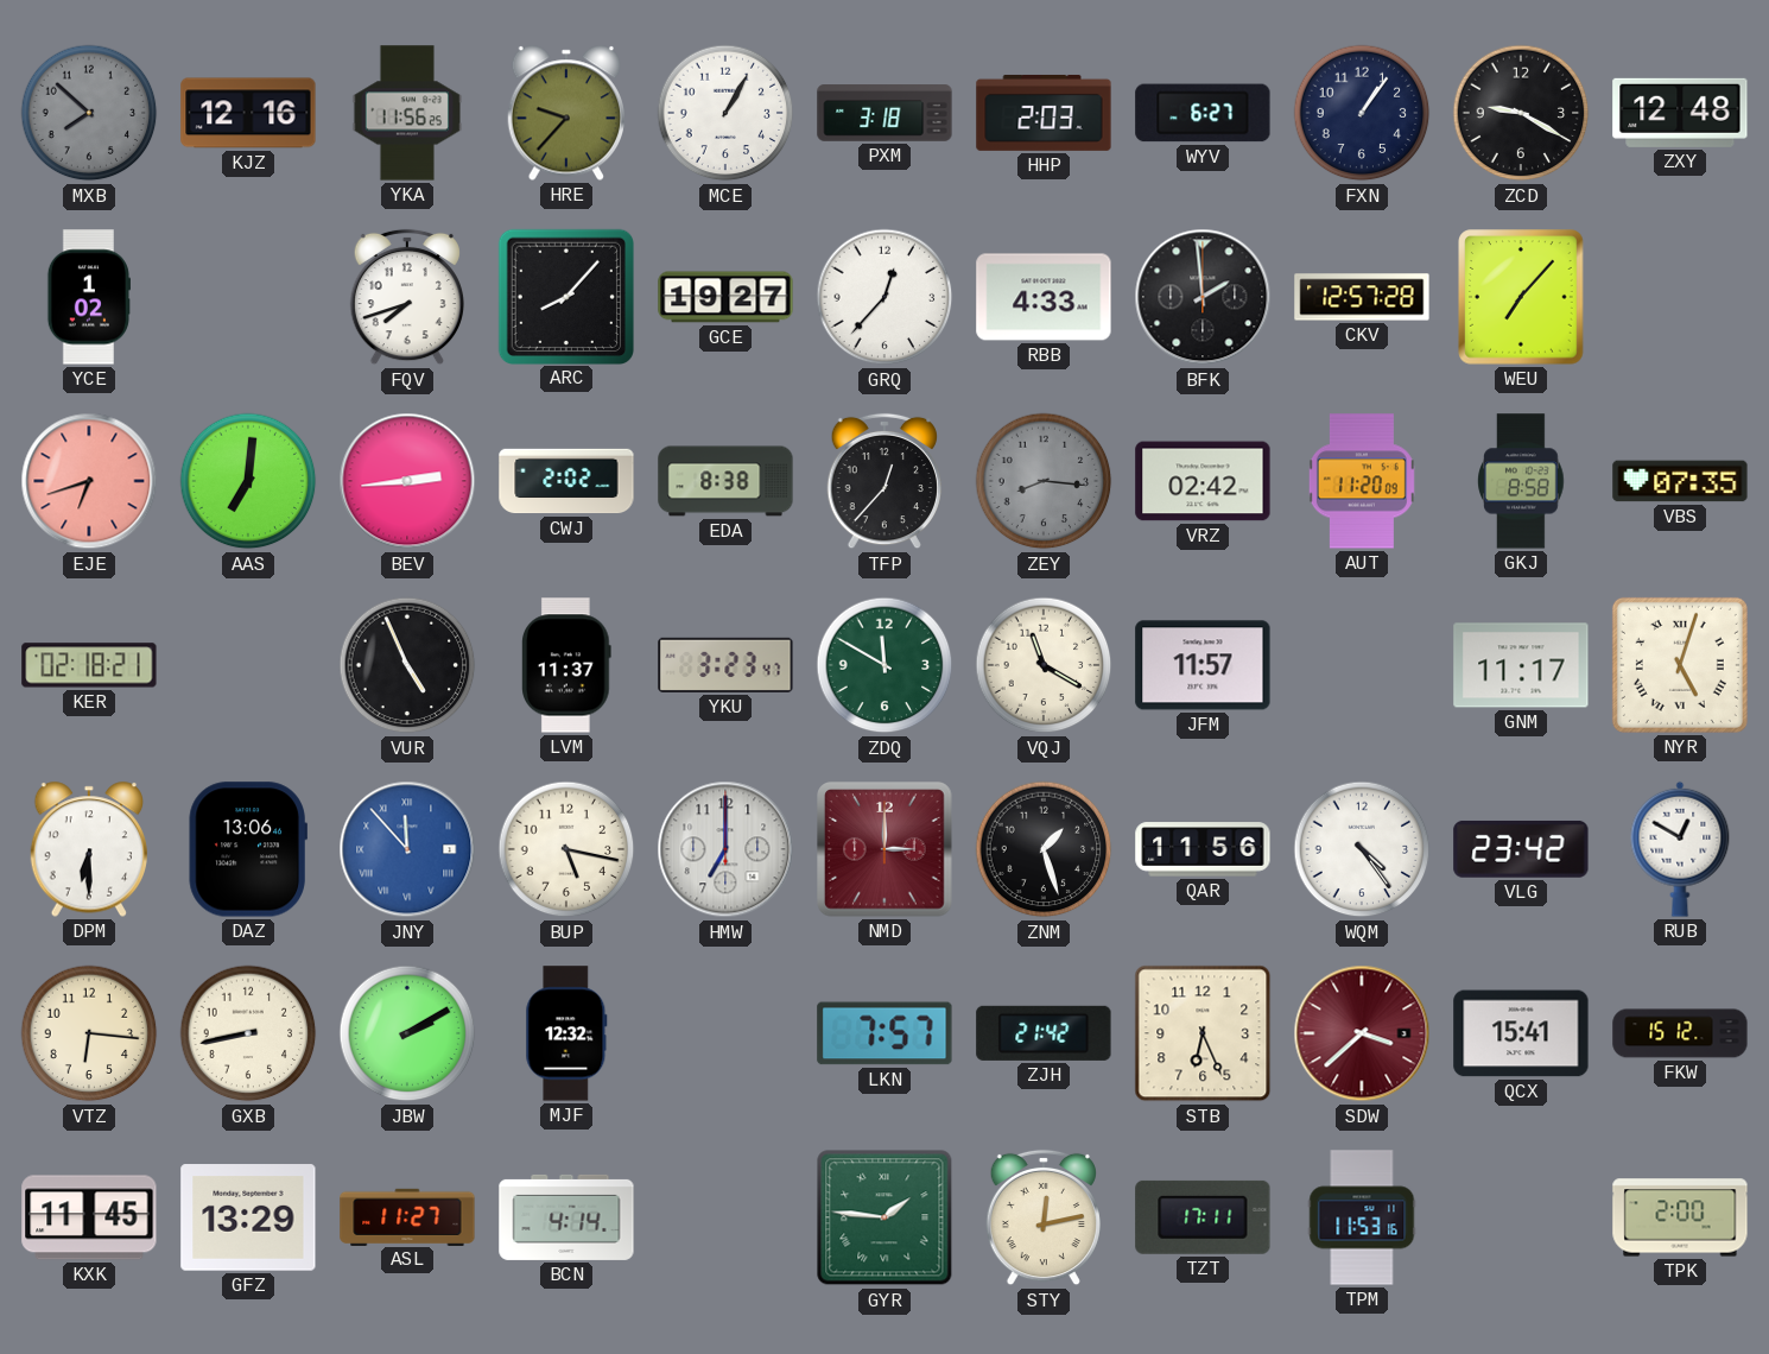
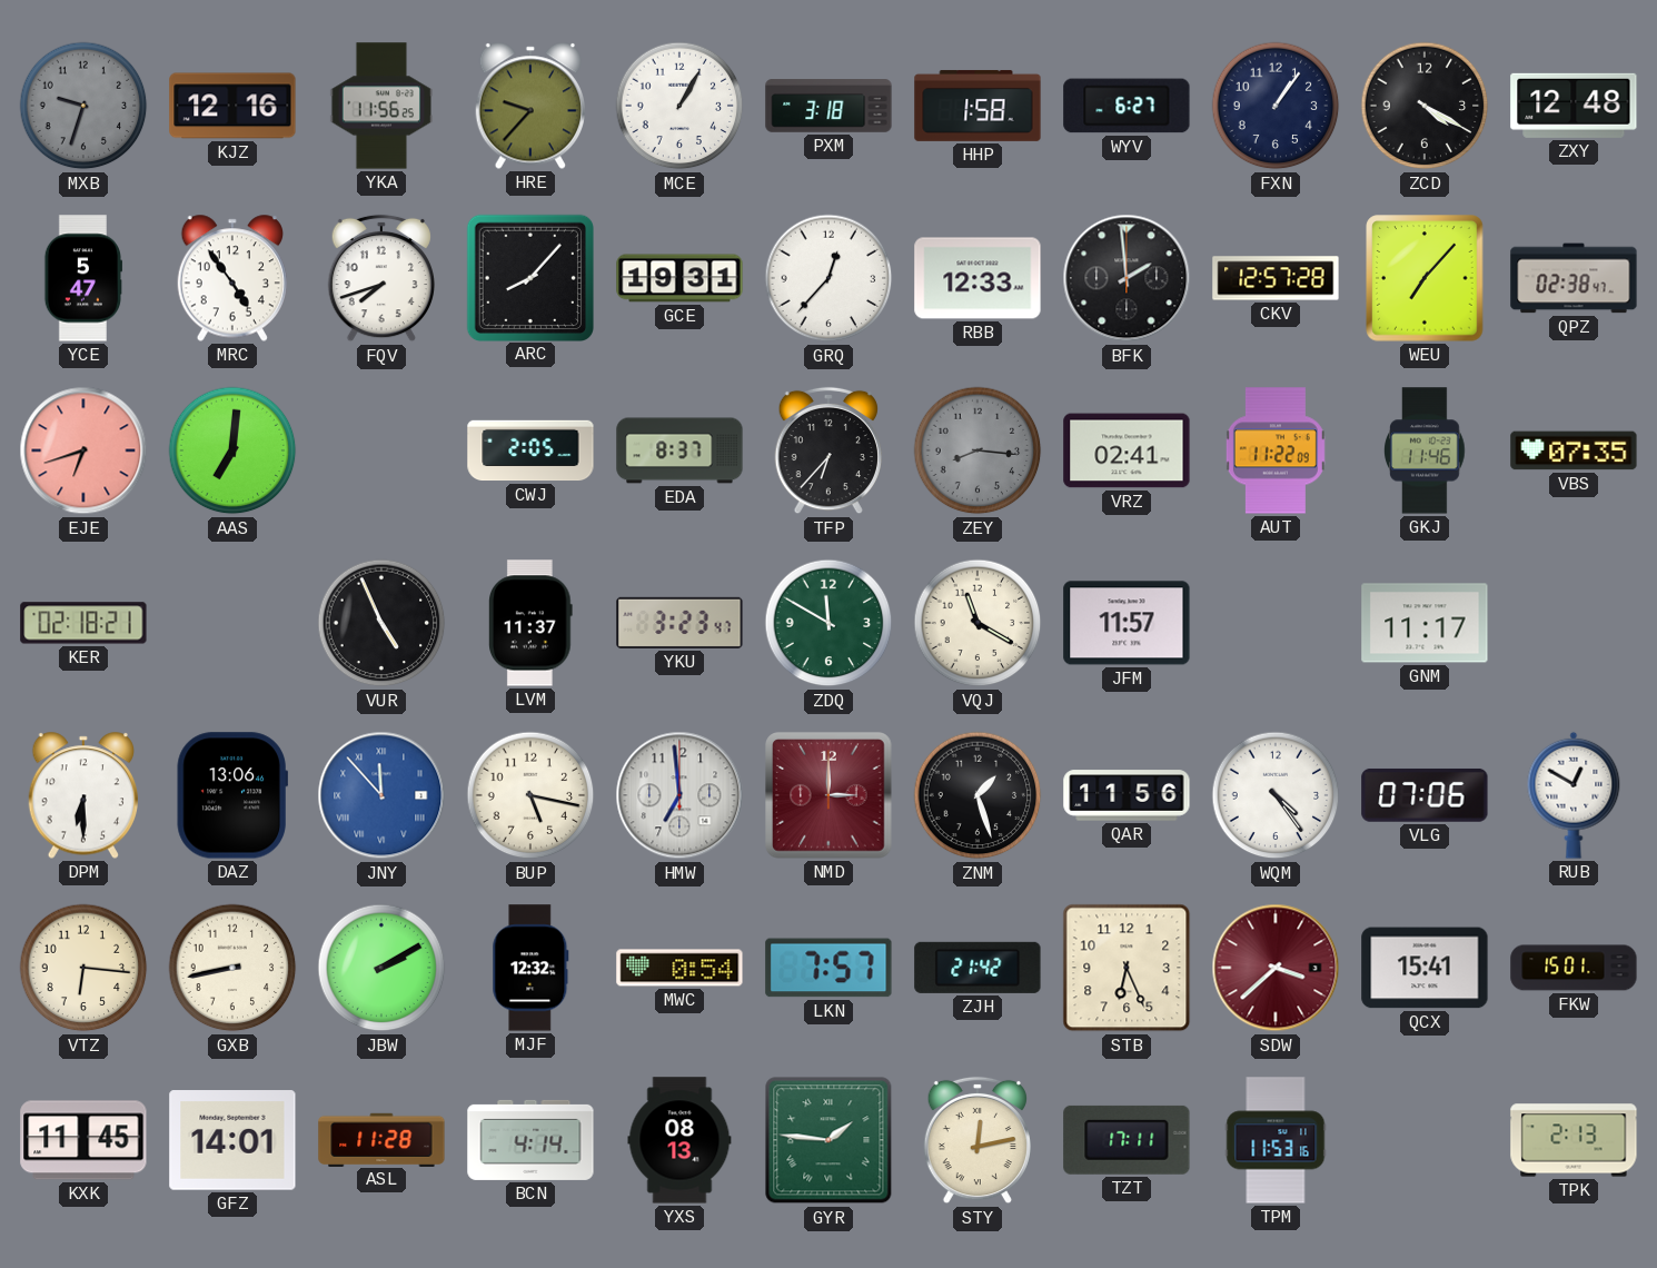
MXB: 7:52 -> 9:33 (83, 106)
HHP: 2:03 -> 1:58 (978, 106)
ZCD: 9:20 -> 4:20 (1425, 106)
YCE: 1:02 -> 5:47 (82, 278)
MRC: none -> 4:54 (231, 278)
GCE: 19:27 -> 19:31 (679, 278)
RBB: 4:33 -> 12:33 (978, 278)
QPZ: none -> 02:38 (1574, 278)
BEV: 2:44 -> none (407, 481)
CWJ: 2:02 -> 2:05 (530, 450)
EDA: 8:38 -> 8:37 (679, 450)
TFP: 12:37 -> 6:37 (827, 450)
VRZ: 02:42 -> 02:41 (1127, 450)
AUT: 11:20 -> 11:22 (1276, 450)
GKJ: 8:58 -> 11:46 (1425, 450)
NYR: 5:03 -> none (1680, 665)
HMW: 7:00 -> 6:59 (679, 795)
VLG: 23:42 -> 07:06 (1425, 795)
MWC: none -> 0:54 (679, 968)
FKW: 15:12 -> 15:01 (1574, 968)
GFZ: 13:29 -> 14:01 (232, 1140)
ASL: 11:27 -> 11:28 (381, 1139)
YXS: none -> 08:13 (679, 1140)
TPK: 2:00 -> 2:13 (1574, 1140)
